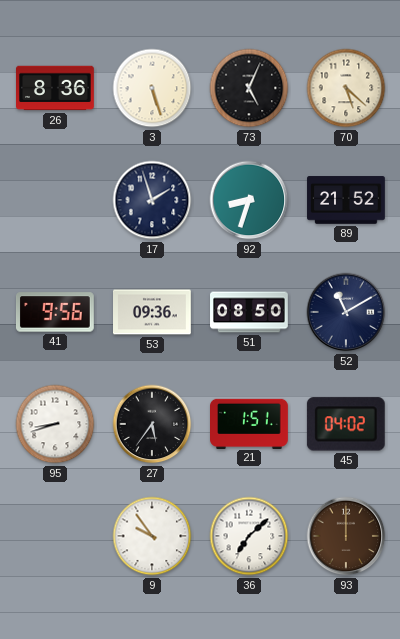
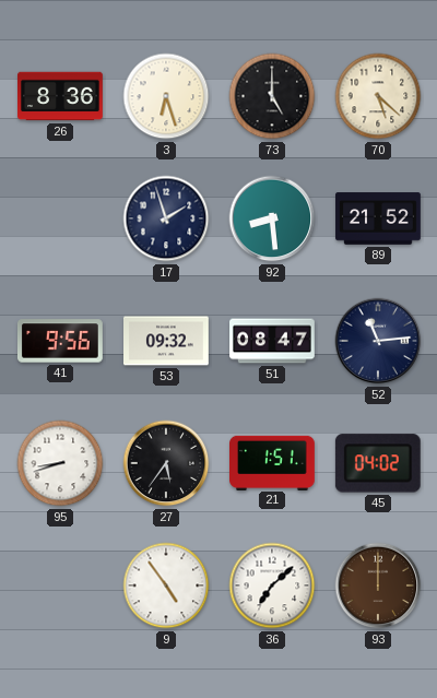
3: 5:27 -> 6:27 (166, 96)
73: 5:04 -> 5:00 (272, 96)
92: 8:33 -> 8:29 (272, 218)
53: 09:36 -> 09:32 (167, 341)
51: 08:50 -> 08:47 (272, 341)
52: 11:10 -> 11:14 (378, 341)
9: 9:54 -> 4:54 (166, 585)
